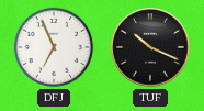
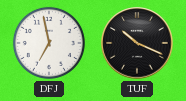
DFJ: 6:56 -> 6:58 (49, 43)
